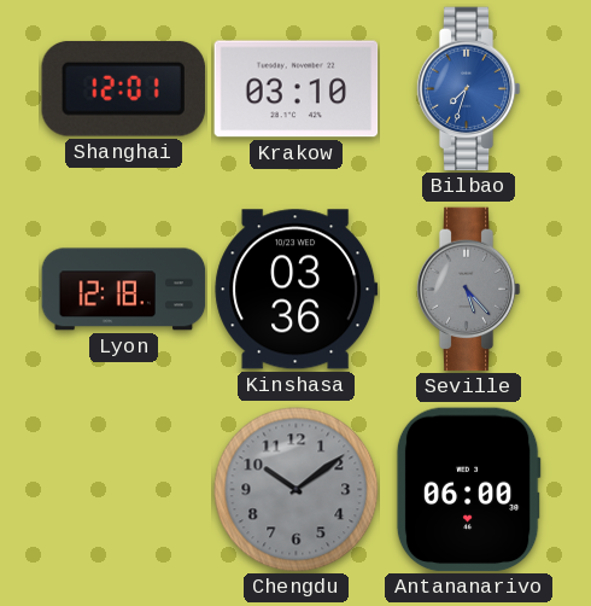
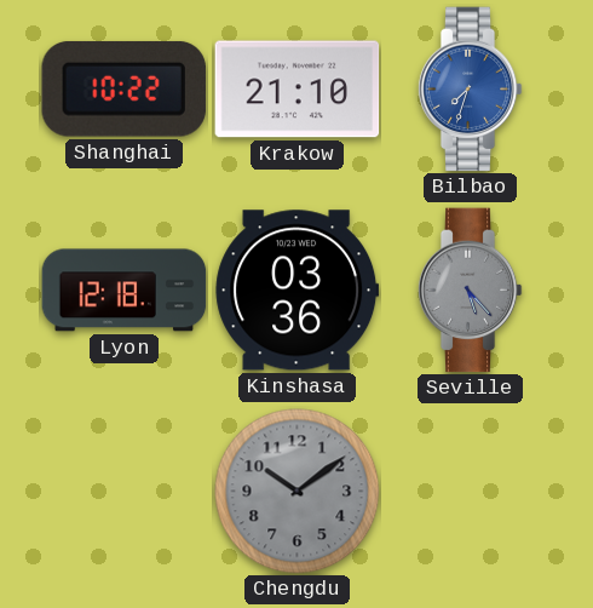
Shanghai: 12:01 -> 10:22 (123, 90)
Krakow: 03:10 -> 21:10 (298, 90)
Antananarivo: 06:00 -> none (468, 490)
